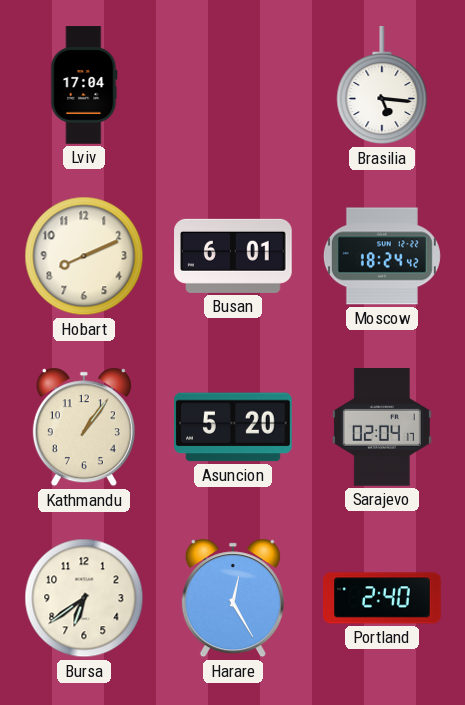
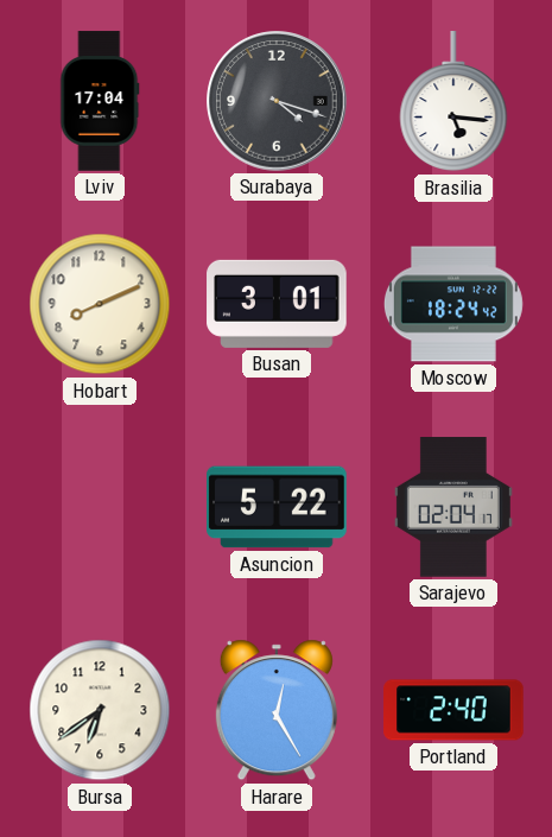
Surabaya: none -> 4:18 (277, 101)
Busan: 6:01 -> 3:01 (277, 304)
Kathmandu: 1:06 -> none (84, 427)
Asuncion: 5:20 -> 5:22 (277, 507)
